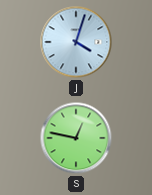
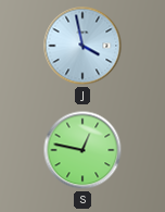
J: 4:03 -> 3:58 (82, 46)
